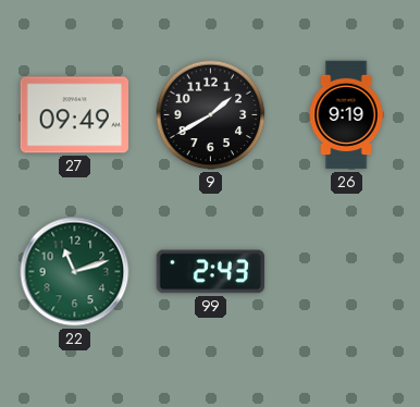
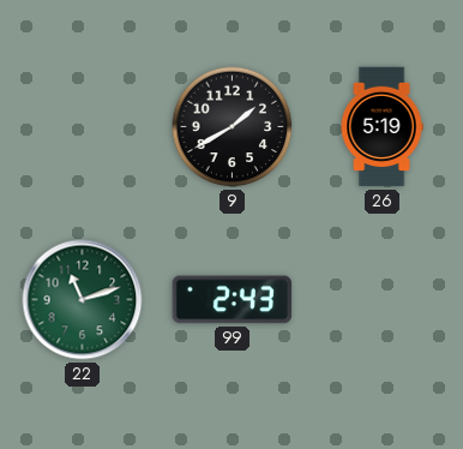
27: 09:49 -> none (75, 115)
26: 9:19 -> 5:19 (381, 127)
